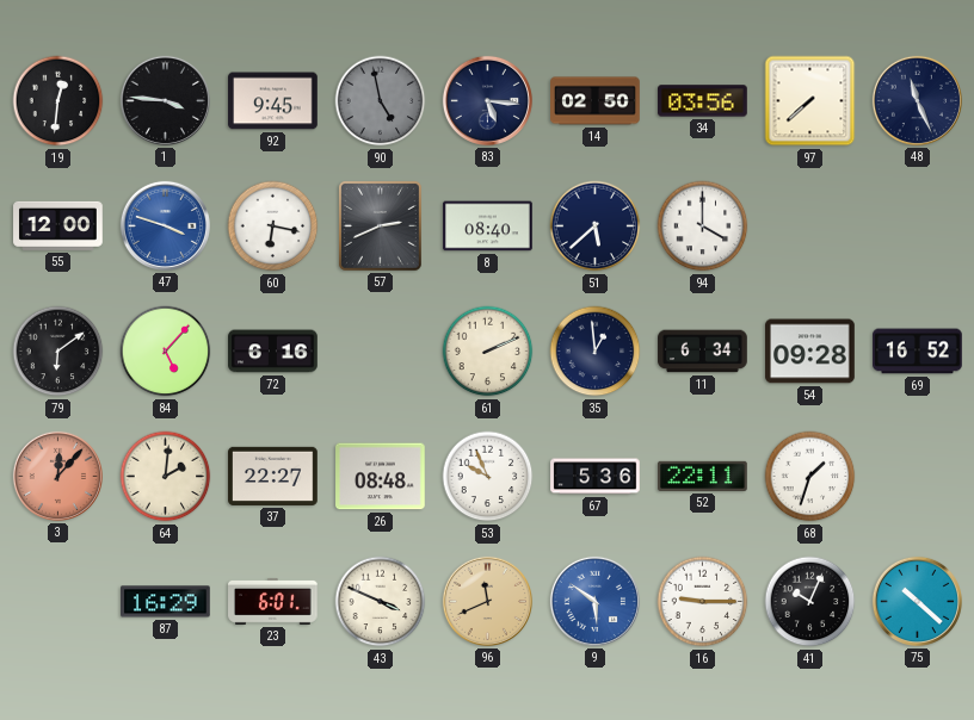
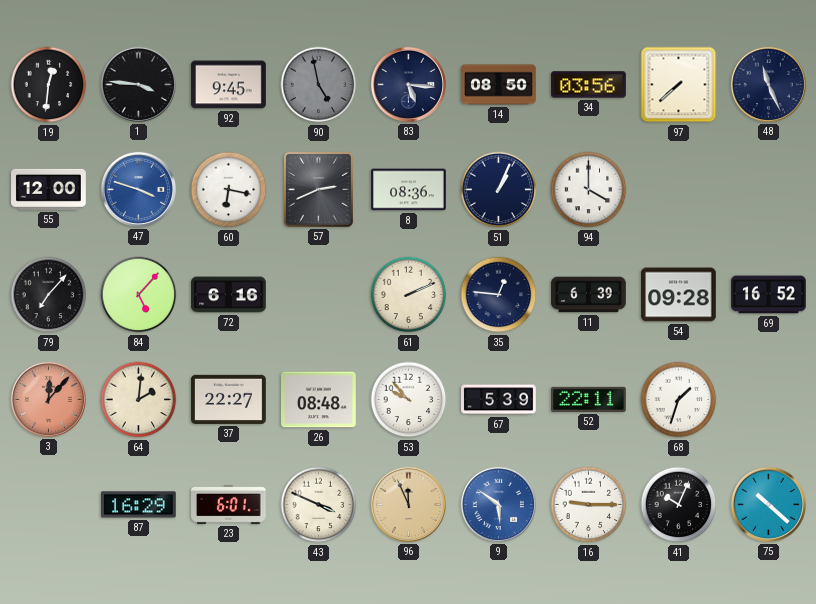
14: 02:50 -> 08:50 (499, 85)
8: 08:40 -> 08:36 (409, 190)
51: 5:38 -> 1:04 (499, 190)
79: 6:09 -> 7:07 (49, 295)
35: 12:59 -> 12:46 (499, 295)
11: 6:34 -> 6:39 (589, 295)
53: 9:56 -> 9:53 (409, 400)
67: 5:36 -> 5:39 (499, 400)
96: 11:41 -> 11:56 (408, 504)
